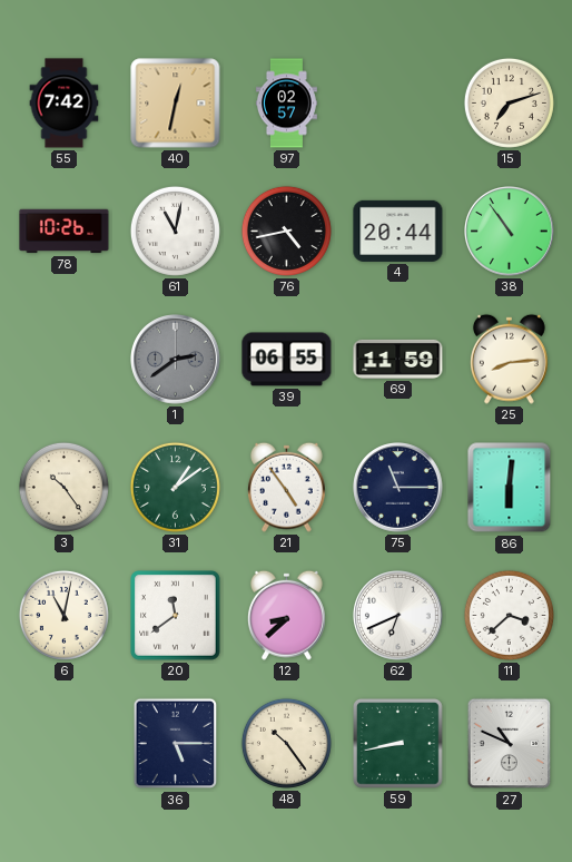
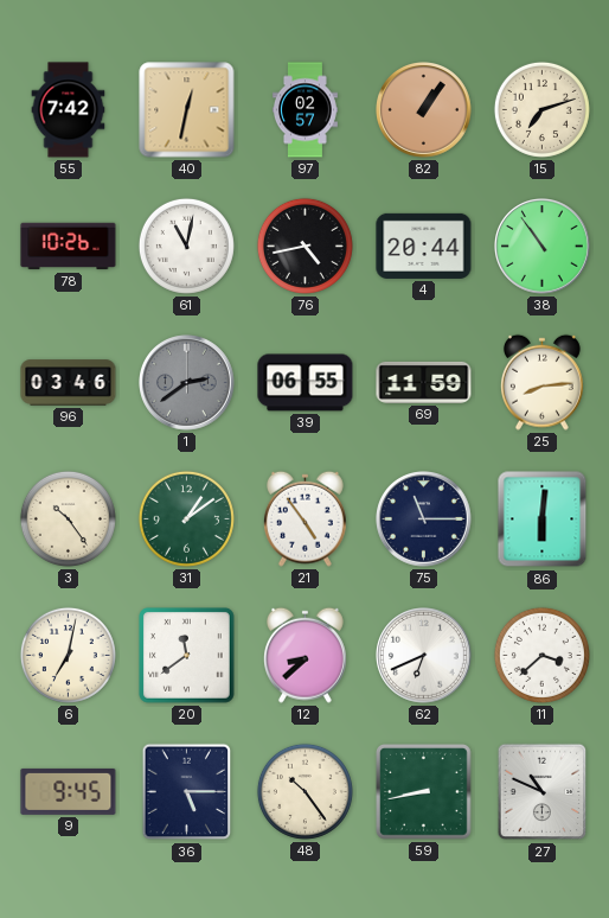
82: none -> 1:06 (424, 110)
96: none -> 03:46 (69, 383)
6: 11:02 -> 7:02 (68, 655)
9: none -> 9:45 (69, 791)
